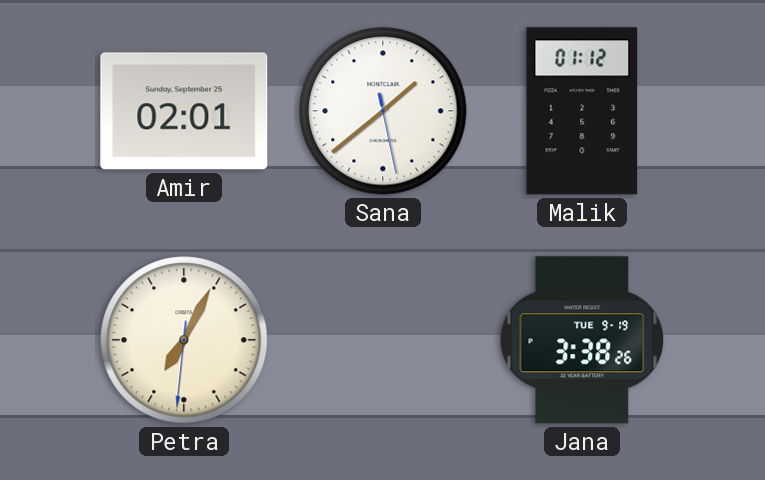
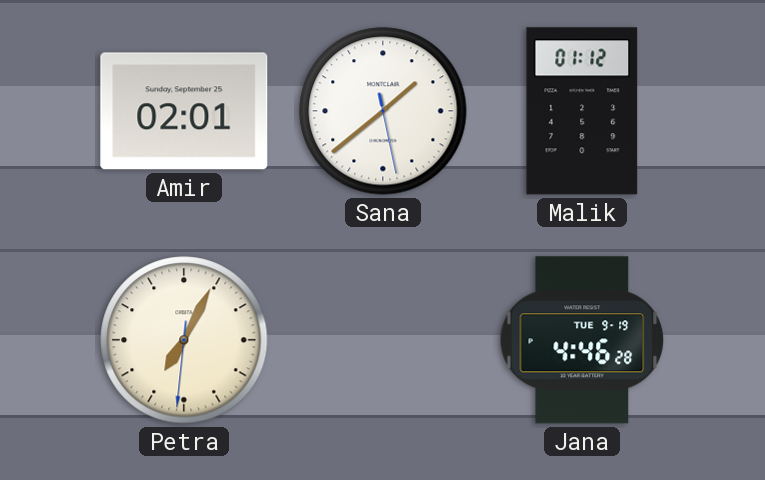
Jana: 3:38 -> 4:46 (582, 340)
